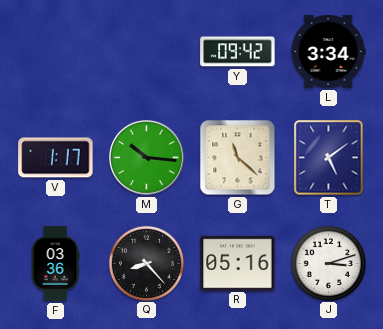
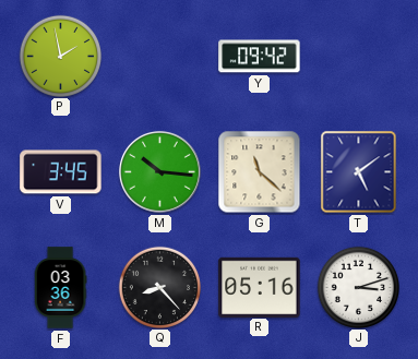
P: none -> 1:58 (60, 56)
L: 3:34 -> none (328, 52)
V: 1:17 -> 3:45 (61, 172)
